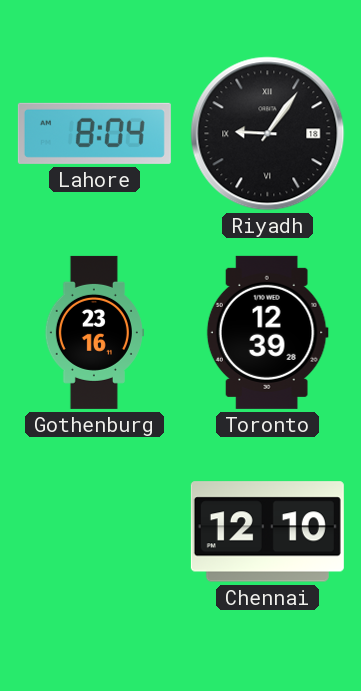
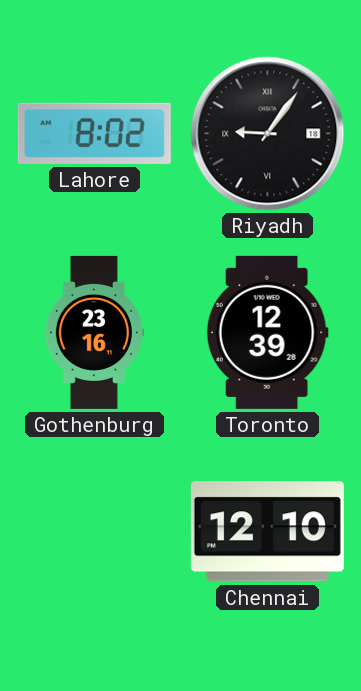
Lahore: 8:04 -> 8:02 (94, 133)
